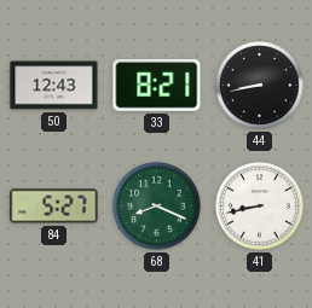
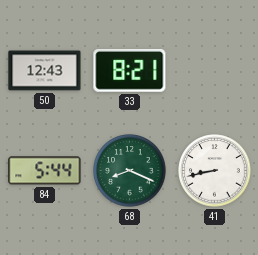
44: 8:43 -> none (260, 86)
84: 5:27 -> 5:44 (45, 171)
